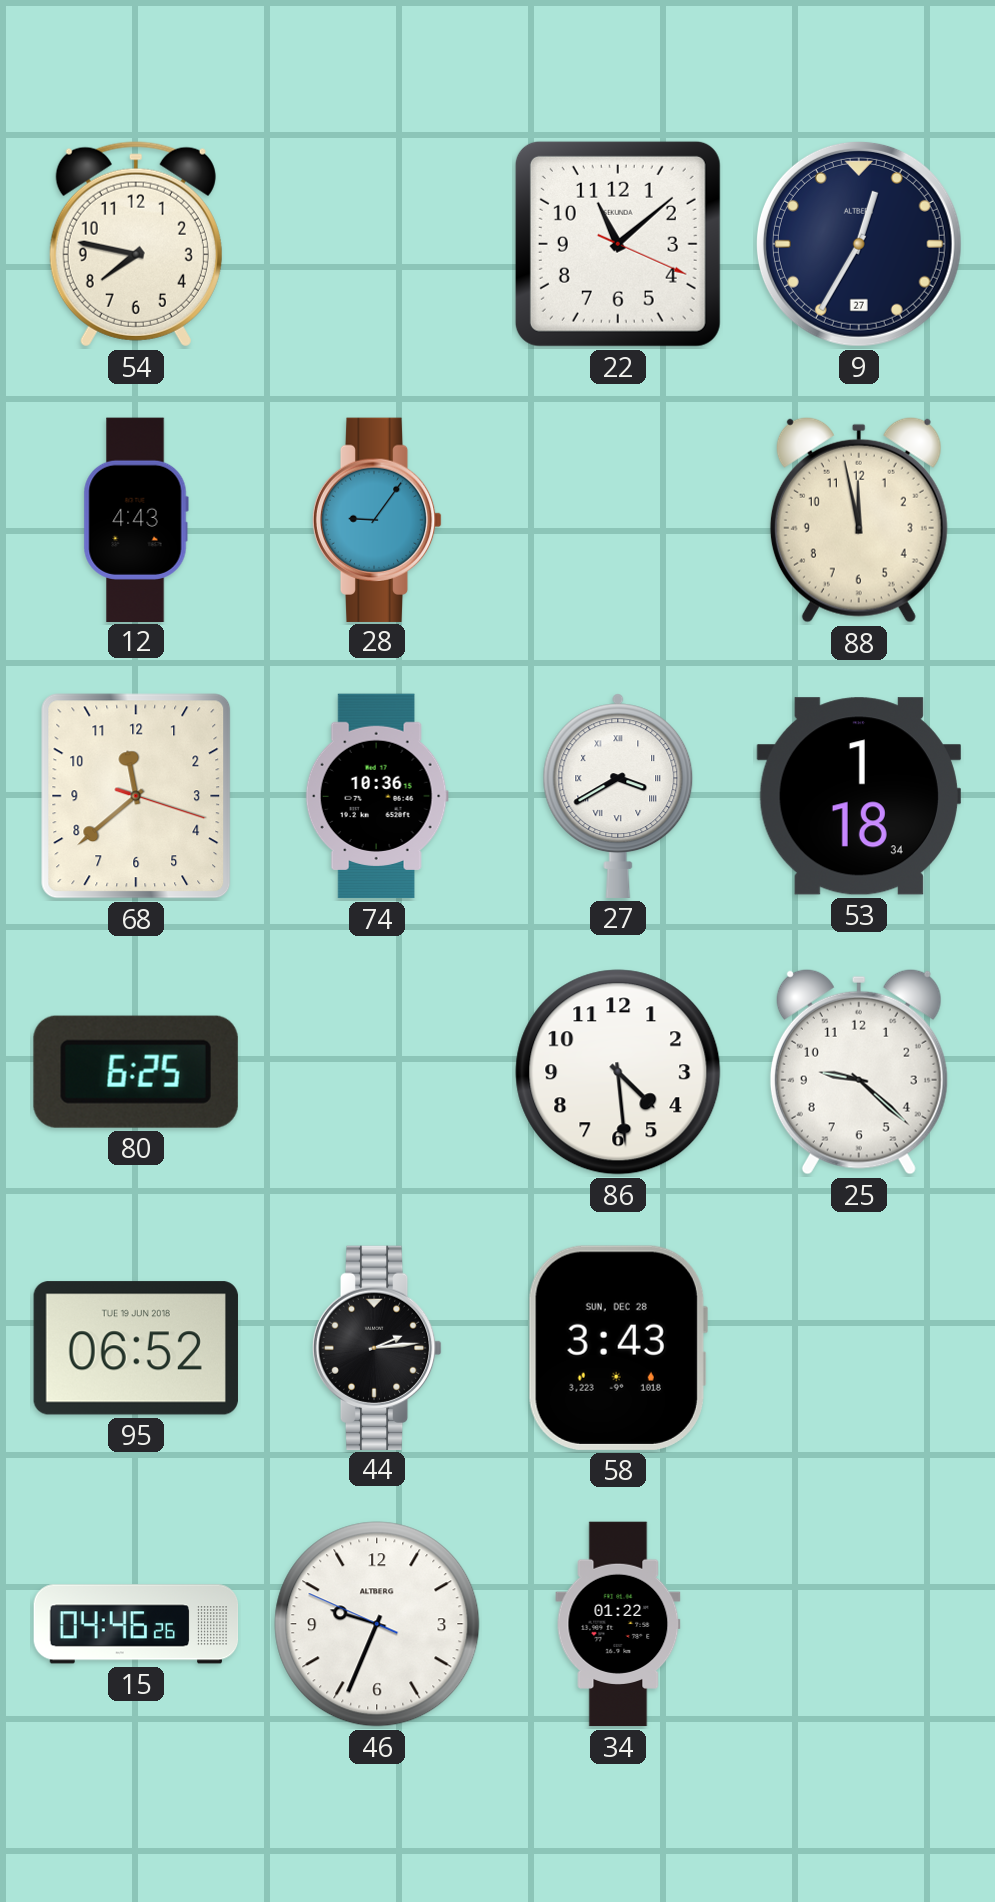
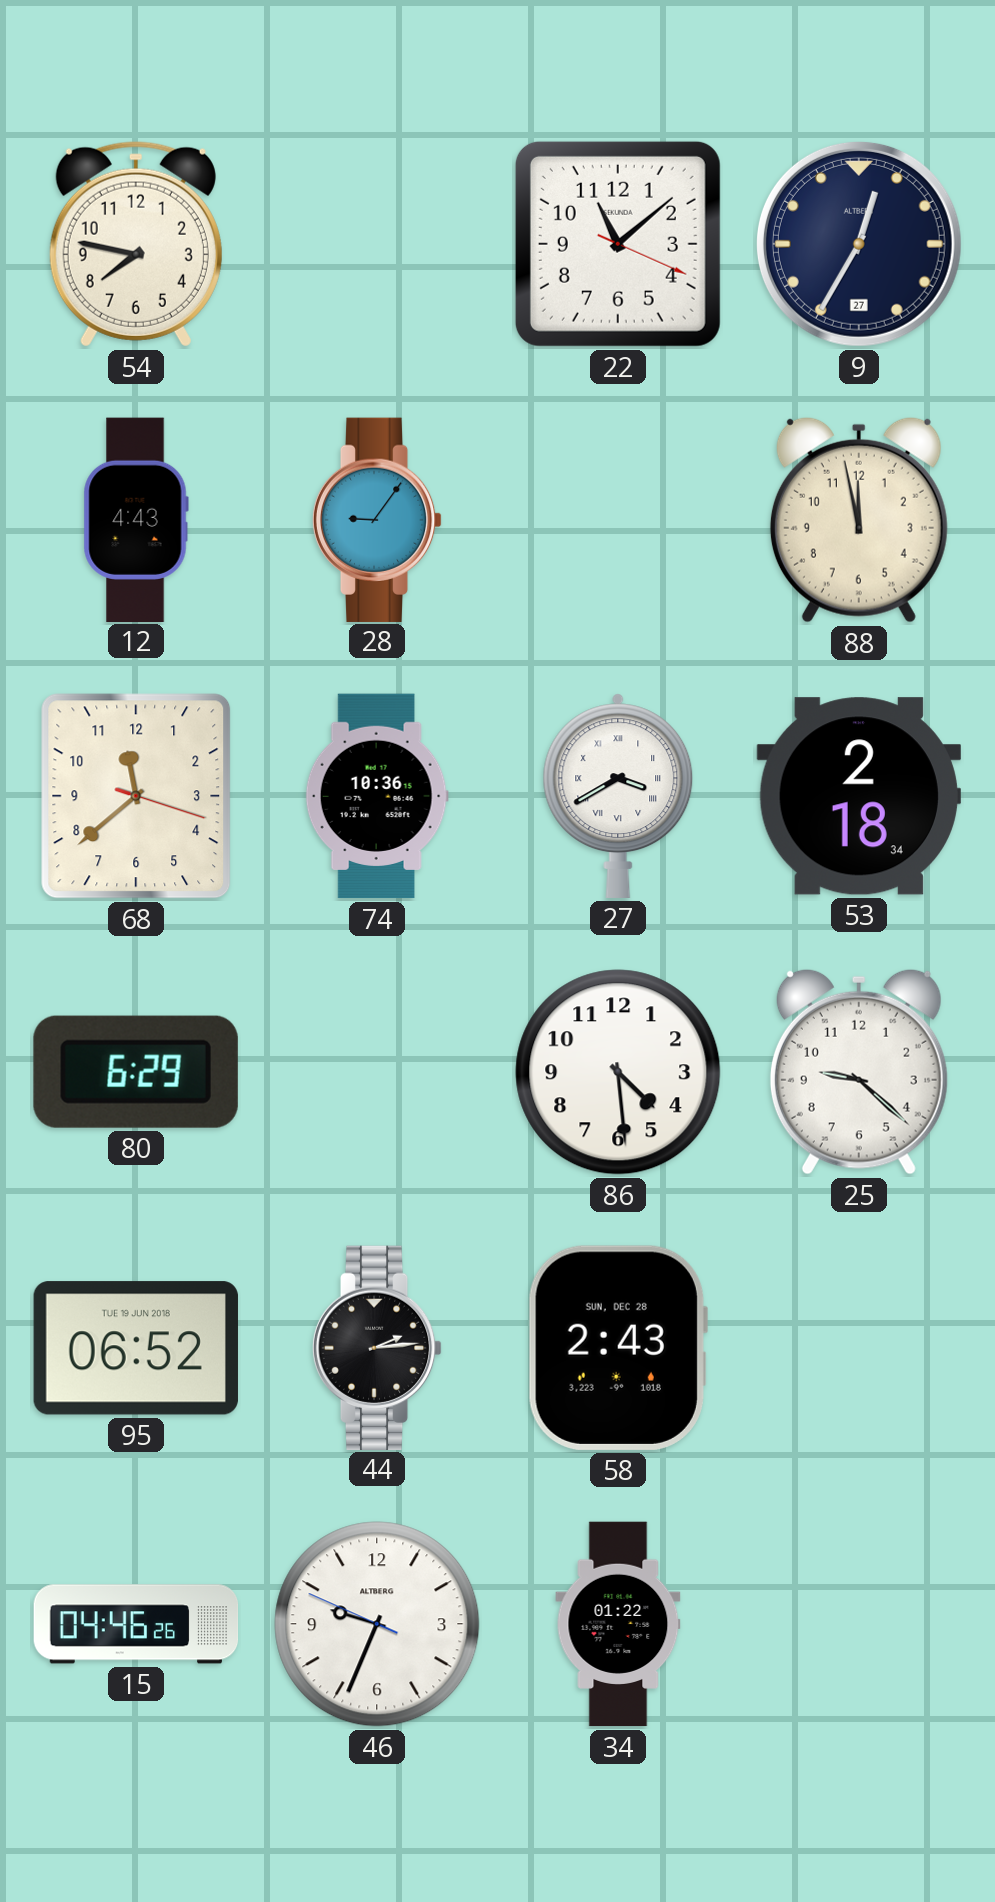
53: 1:18 -> 2:18 (859, 796)
80: 6:25 -> 6:29 (136, 1072)
58: 3:43 -> 2:43 (618, 1348)
